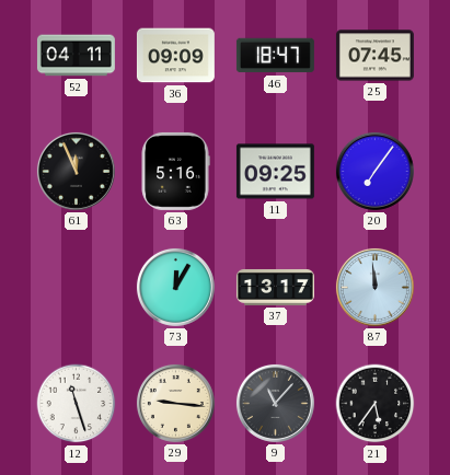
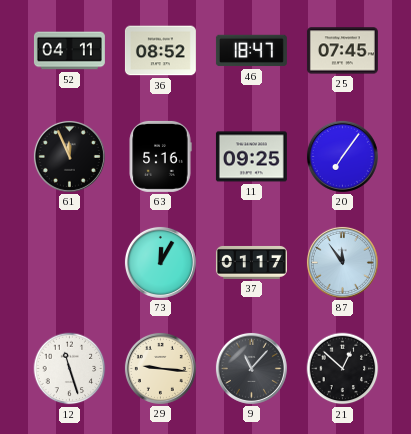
36: 09:09 -> 08:52 (160, 51)
37: 13:17 -> 01:17 (251, 262)
87: 11:59 -> 11:54 (342, 262)
21: 5:36 -> 12:52 (343, 369)
